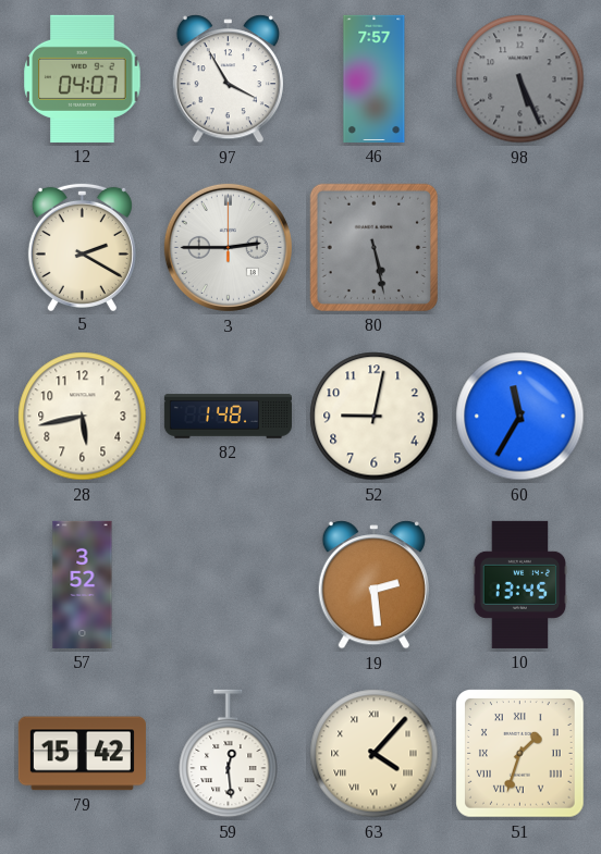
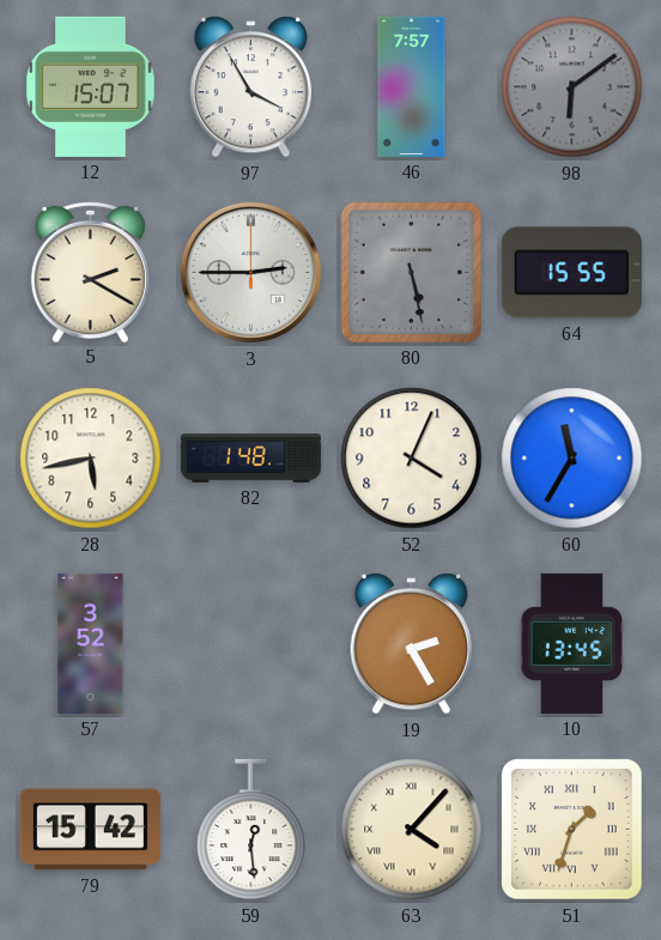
12: 04:07 -> 15:07 (91, 86)
98: 5:26 -> 6:09 (572, 87)
64: none -> 15:55 (571, 273)
52: 9:02 -> 4:04 (412, 459)
19: 2:29 -> 2:25 (411, 644)
